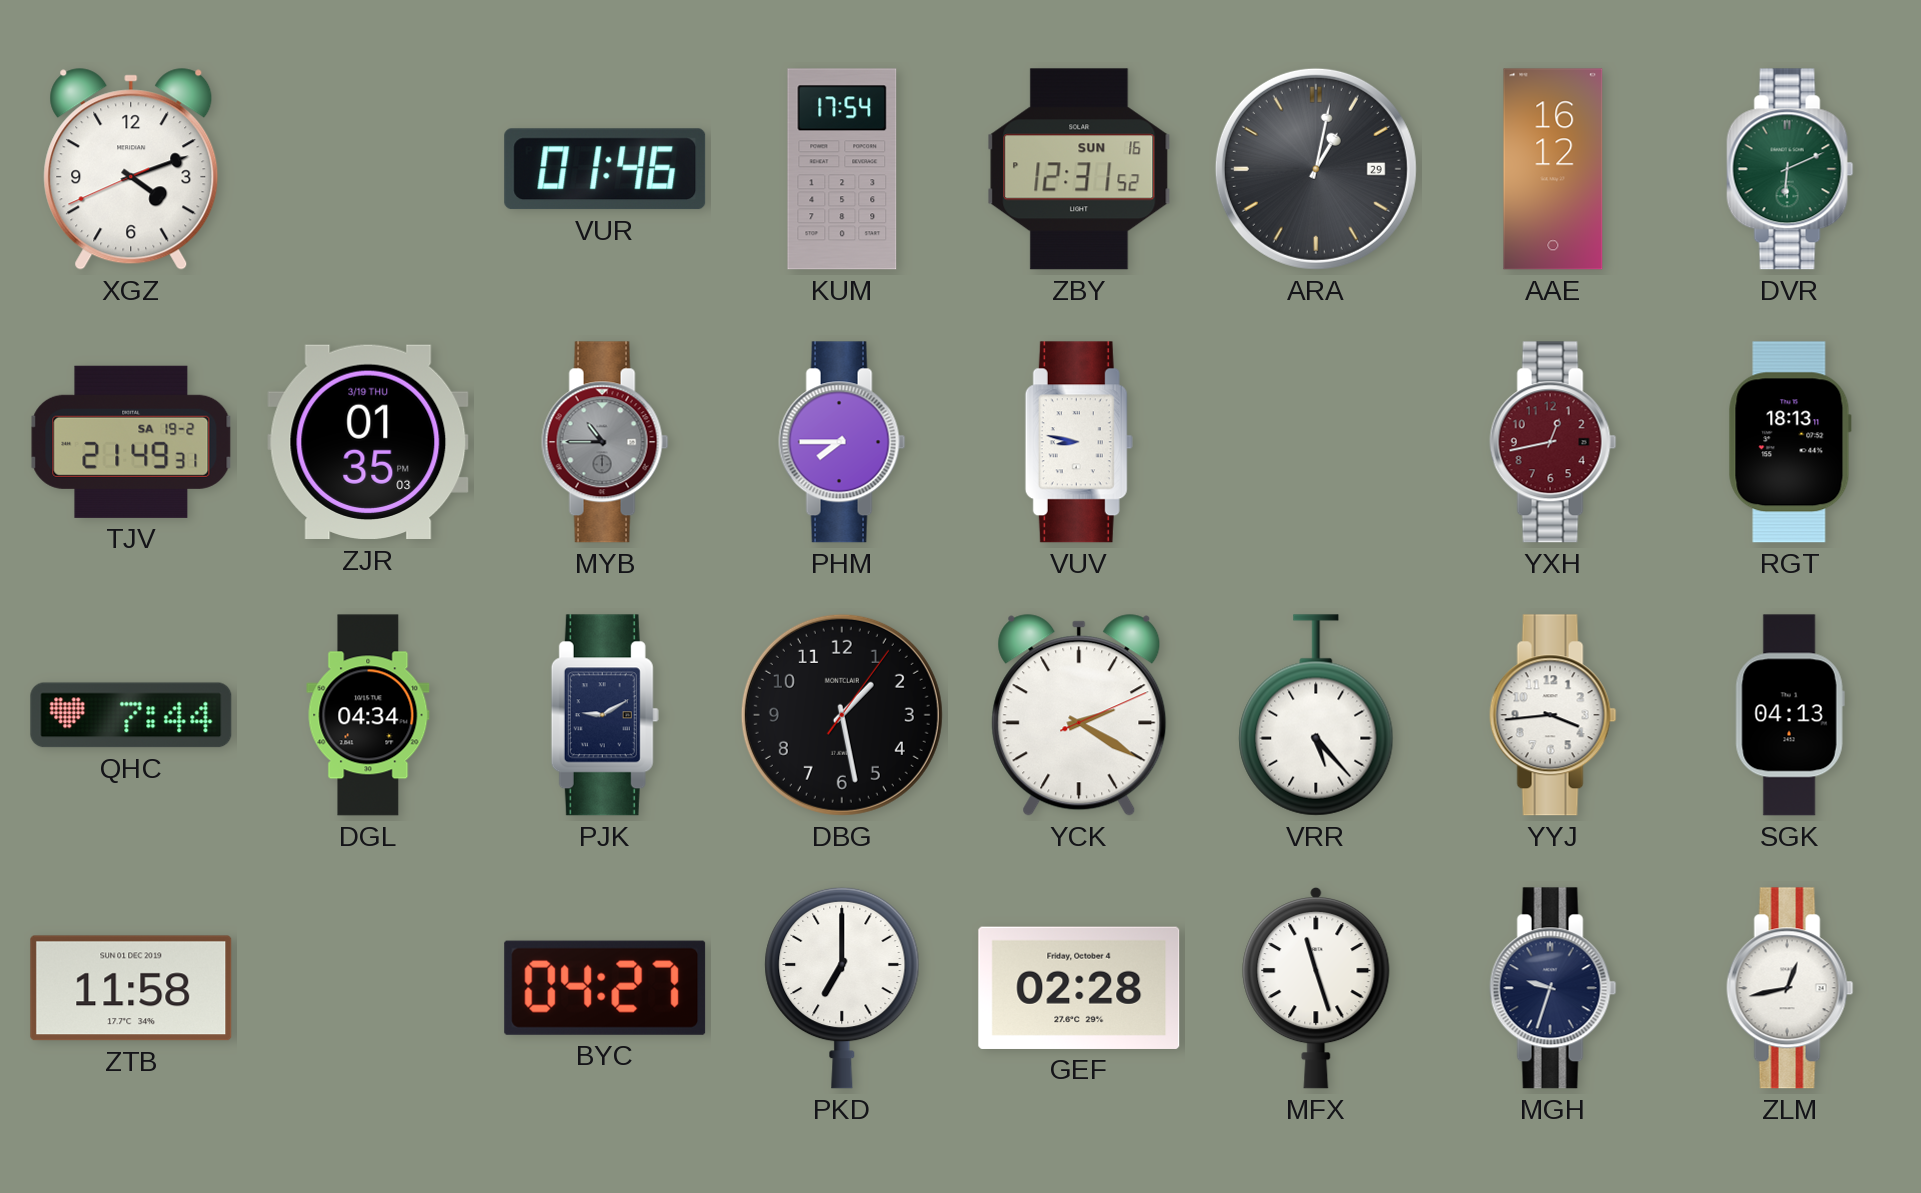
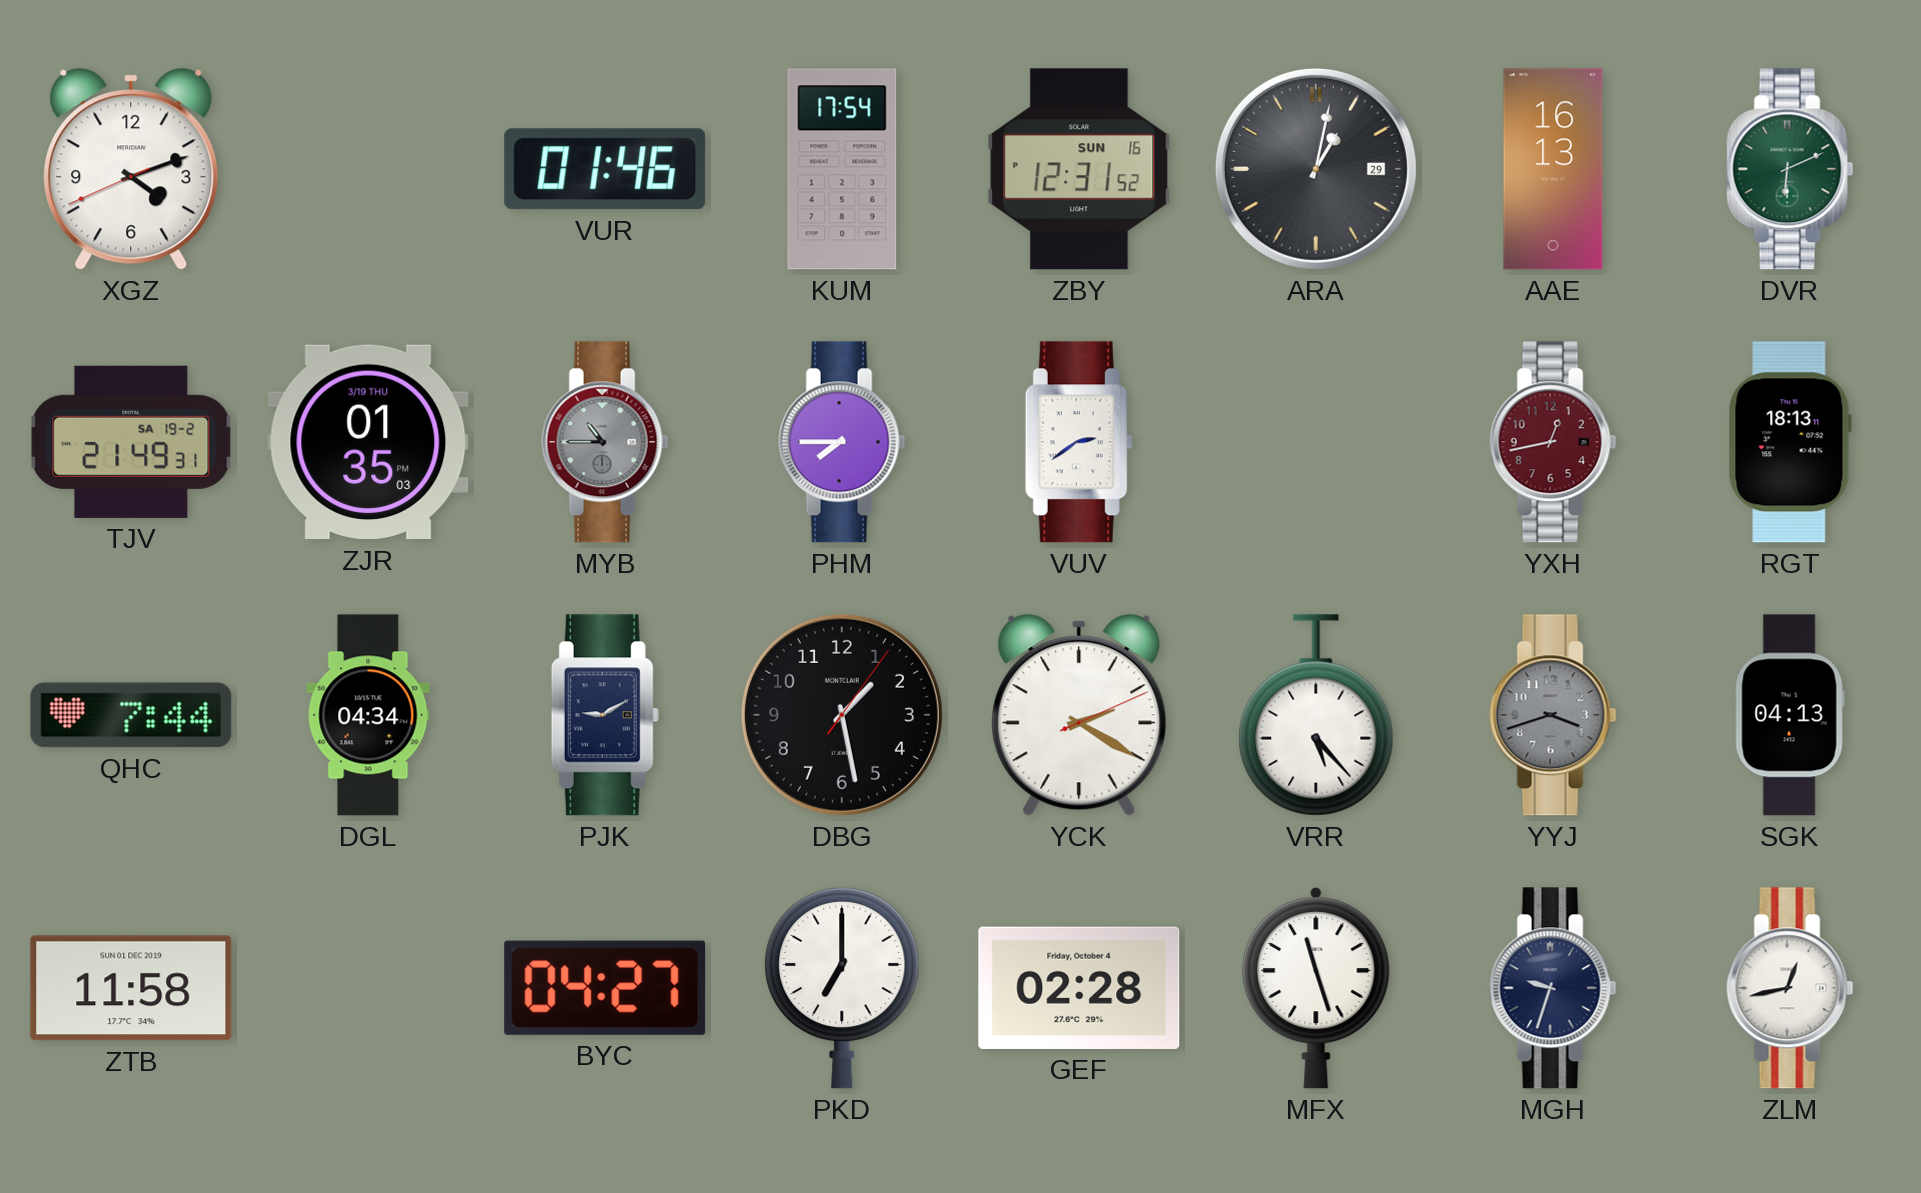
AAE: 16:12 -> 16:13 (1553, 169)
VUV: 8:47 -> 2:39 (1079, 442)
YYJ: 3:44 -> 3:42 (1553, 715)
YYJ dial: white -> grey (1553, 715)
